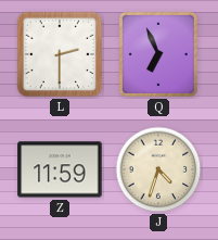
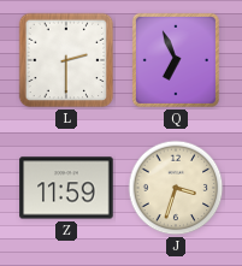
J: 4:33 -> 3:33 (176, 188)
